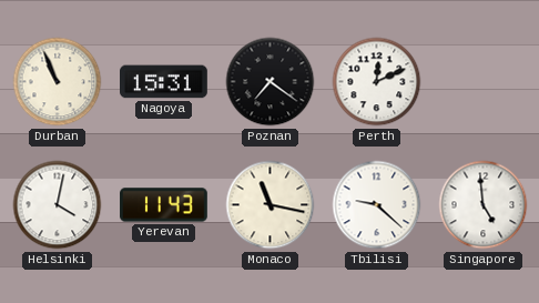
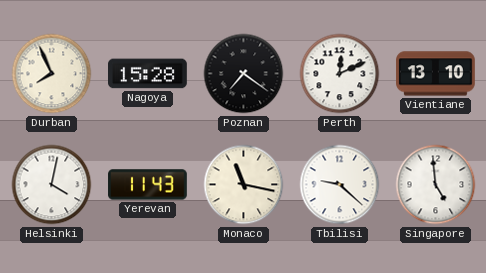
Durban: 10:56 -> 7:56 (52, 74)
Nagoya: 15:31 -> 15:28 (148, 74)
Vientiane: none -> 13:10 (436, 74)
